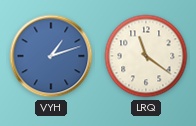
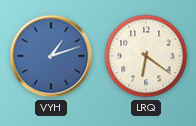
LRQ: 11:21 -> 6:21 (146, 56)
